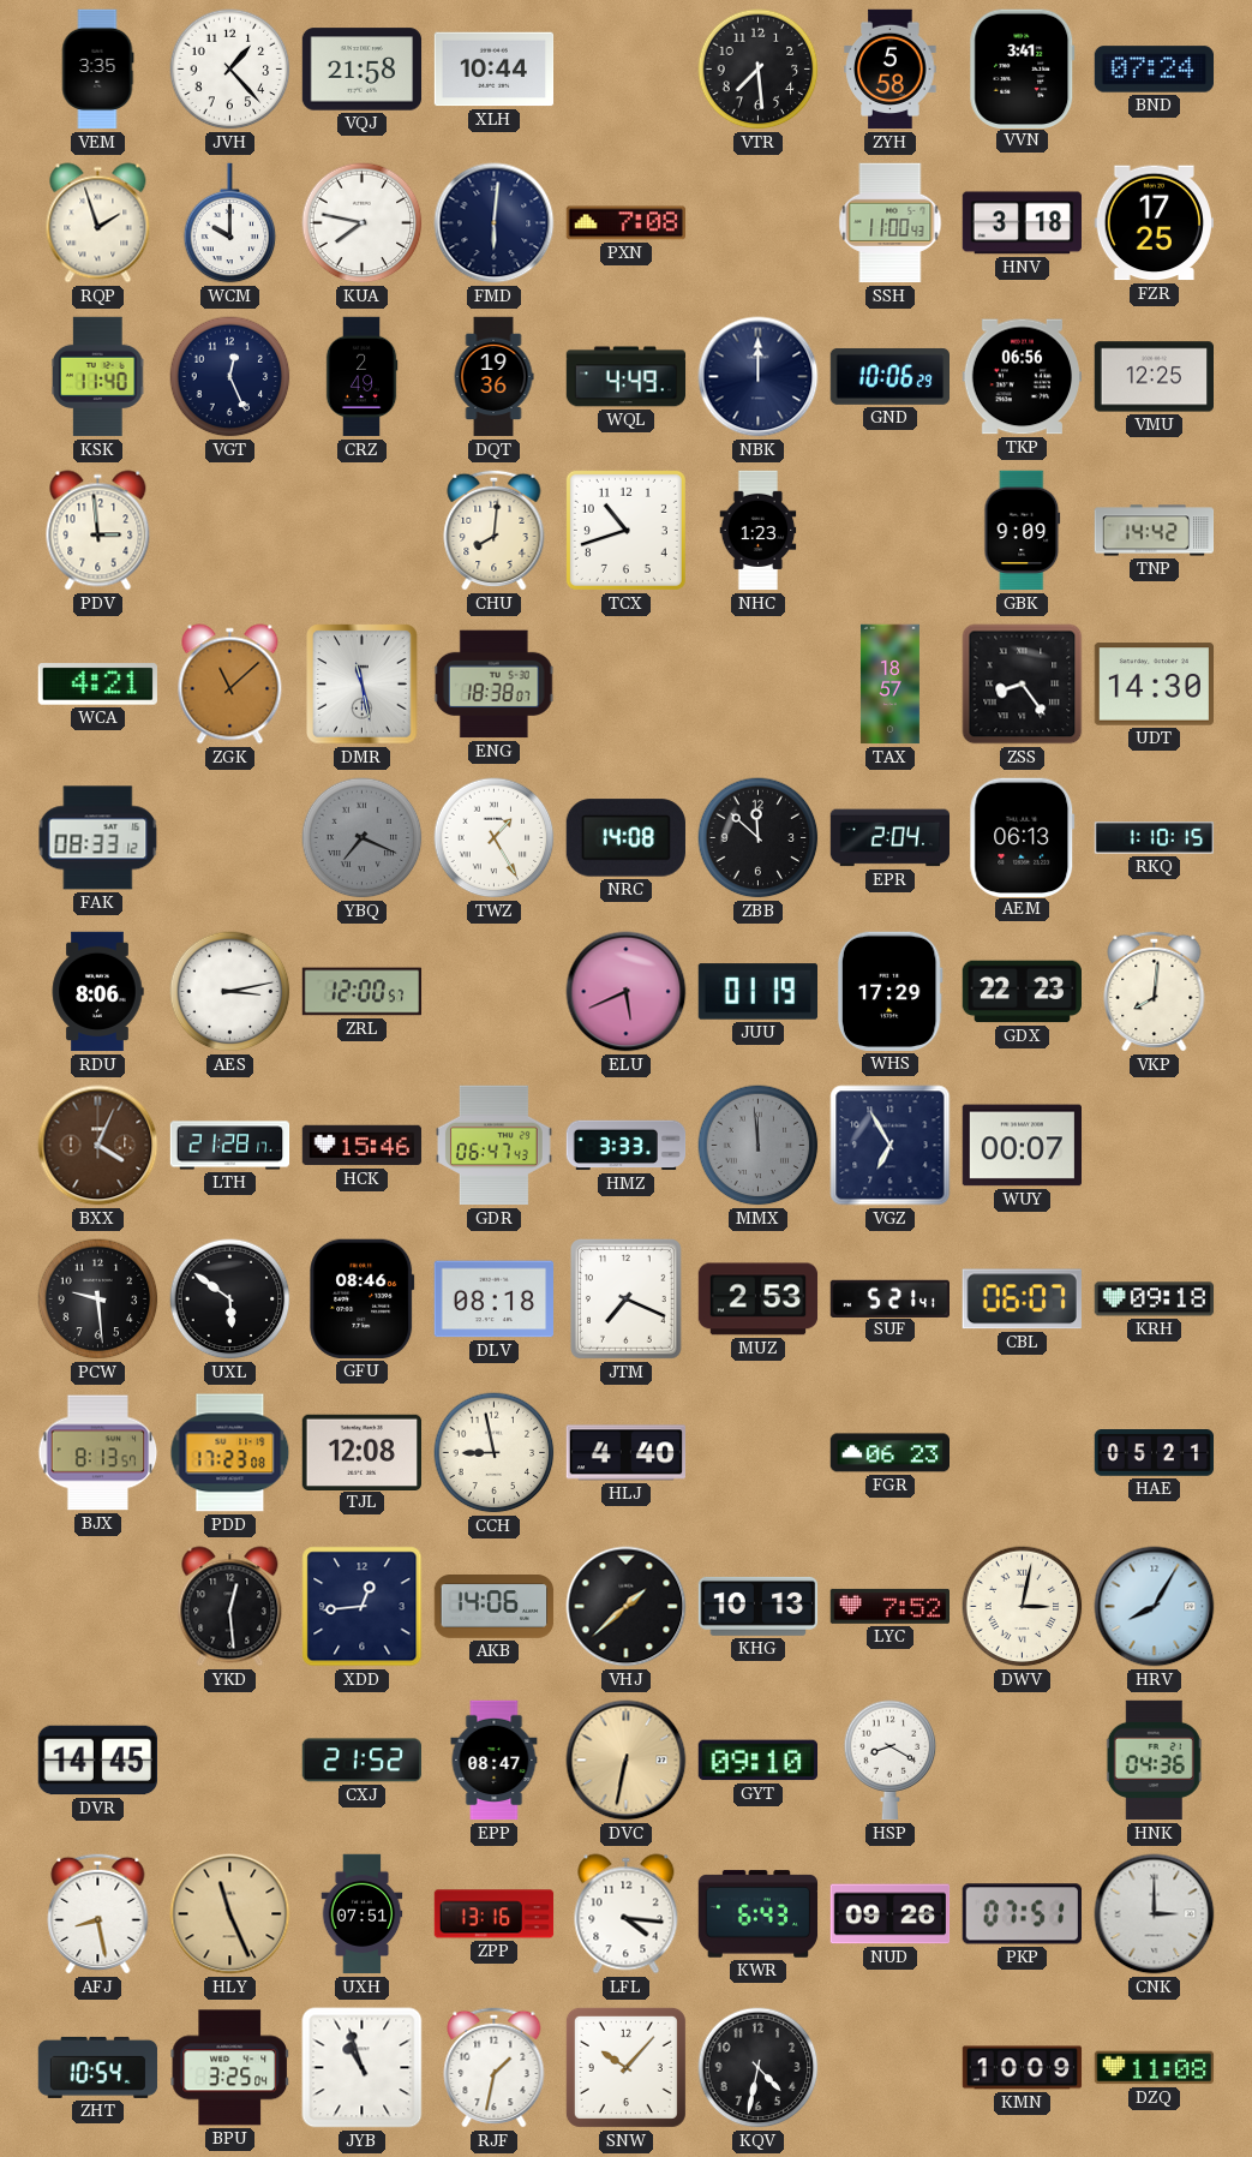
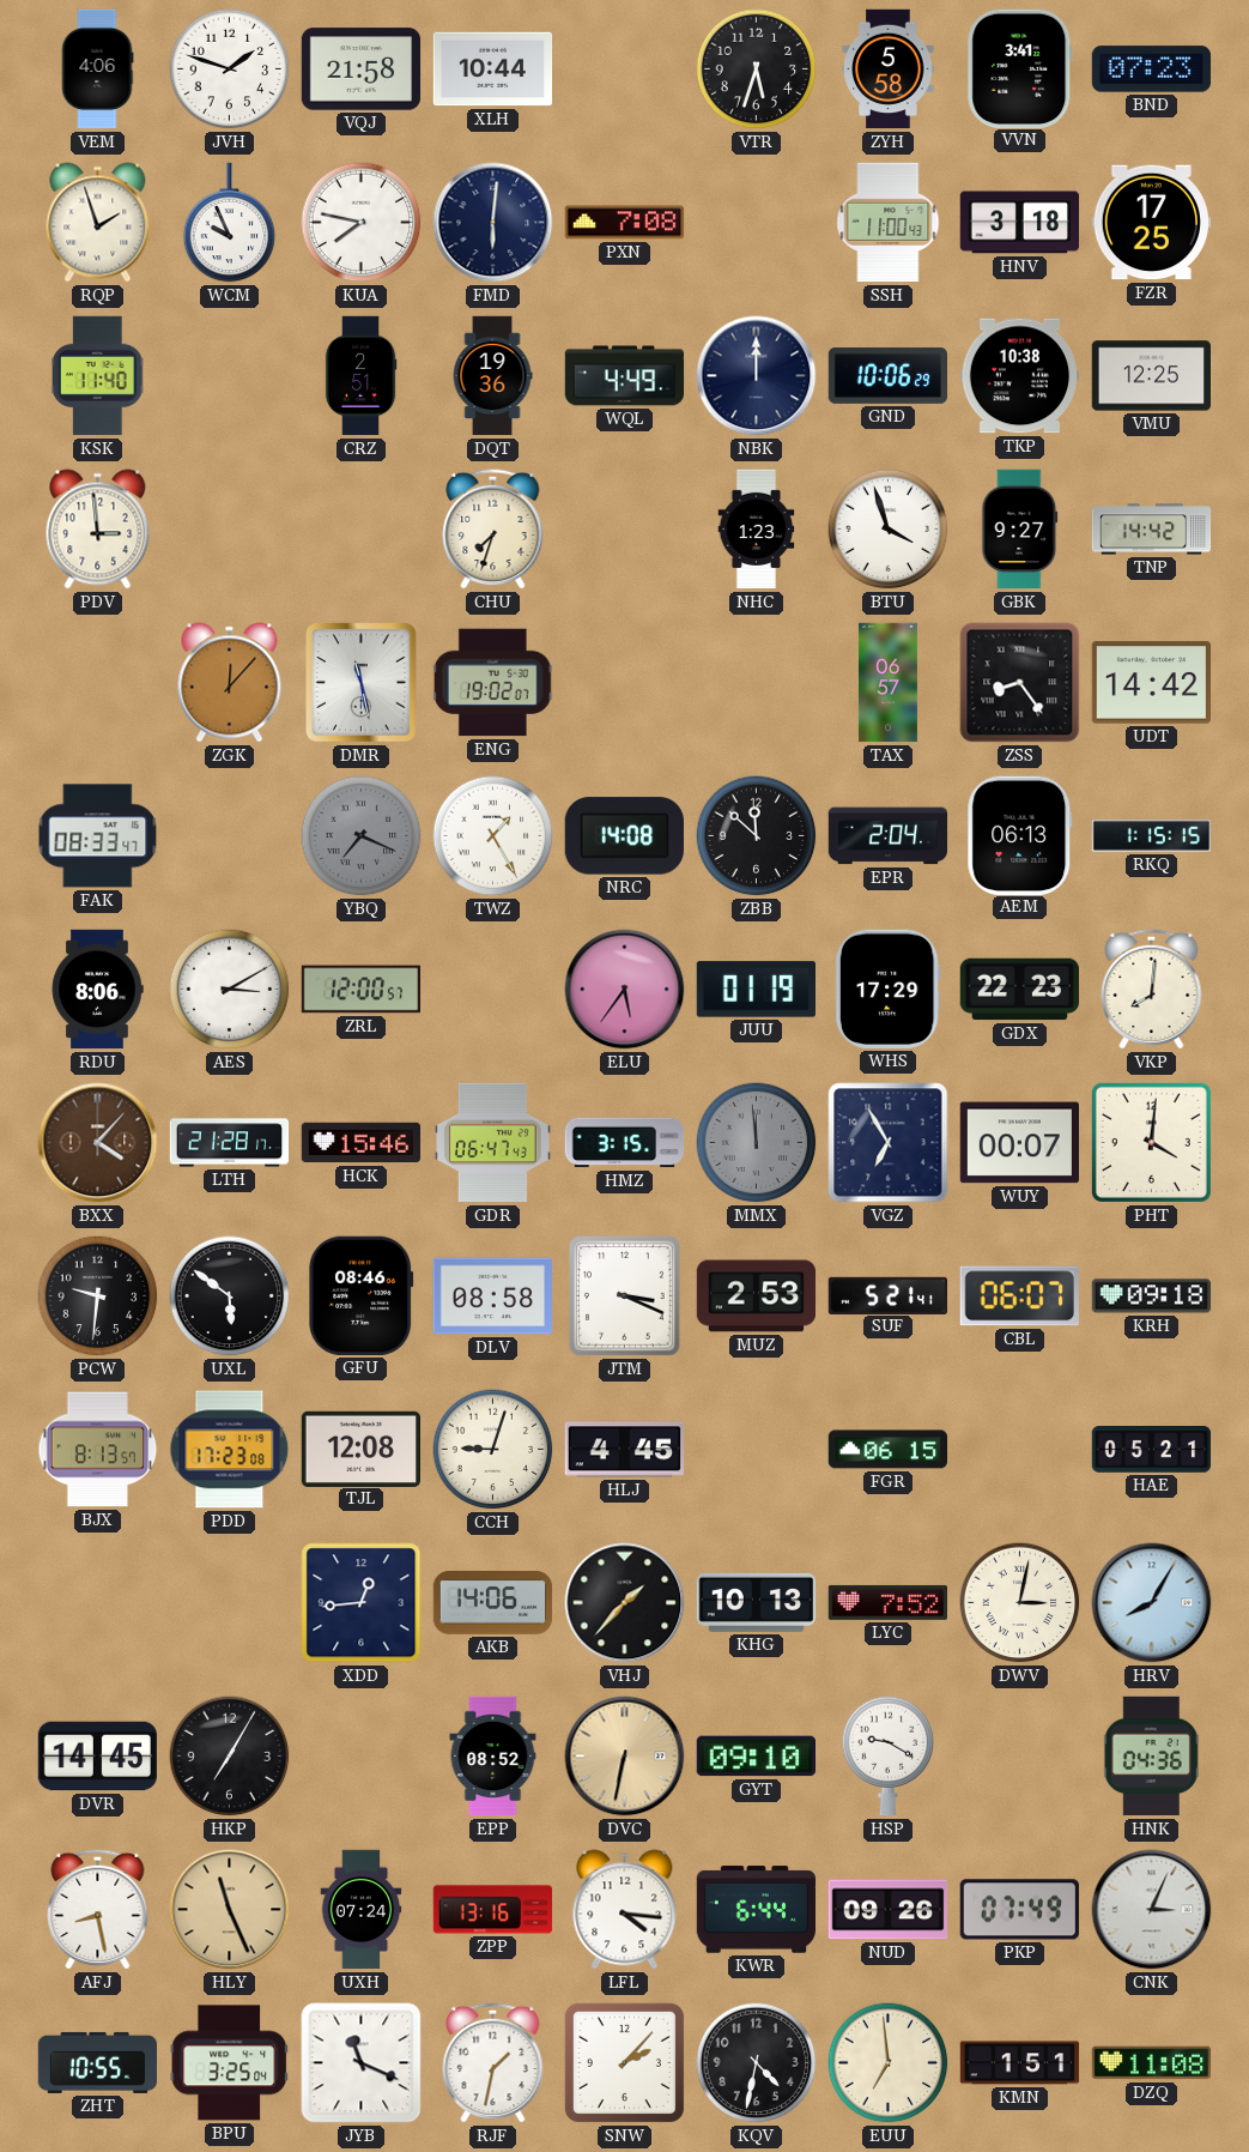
VEM: 3:35 -> 4:06 (97, 69)
JVH: 1:23 -> 1:48 (230, 69)
VTR: 7:29 -> 5:33 (757, 69)
BND: 07:24 -> 07:23 (1152, 69)
WCM: 10:00 -> 9:56 (230, 223)
VGT: 12:26 -> none (230, 377)
CRZ: 2:49 -> 2:51 (360, 376)
TKP: 06:56 -> 10:38 (1019, 376)
CHU: 8:01 -> 7:33 (493, 528)
TCX: 10:42 -> none (625, 530)
BTU: none -> 3:57 (889, 530)
GBK: 9:09 -> 9:27 (1020, 530)
WCA: 4:21 -> none (97, 685)
ZGK: 11:08 -> 12:07 (230, 683)
ENG: 18:38 -> 19:02 (492, 683)
TAX: 18:57 -> 06:57 (887, 683)
UDT: 14:30 -> 14:42 (1151, 683)
FAK: 08:33:12 -> 08:33:47 (98, 836)
RKQ: 1:10 -> 1:15 (1152, 836)
AES: 3:13 -> 3:10 (230, 990)
ELU: 5:41 -> 5:36 (625, 990)
BXX: 4:04 -> 4:07 (98, 1143)
HMZ: 3:33 -> 3:15 (625, 1143)
PHT: none -> 4:01 (1151, 1142)
PCW: 9:29 -> 9:31 (98, 1296)
DLV: 08:18 -> 08:58 (493, 1296)
JTM: 7:19 -> 3:19 (624, 1296)
CCH: 8:58 -> 9:03 (493, 1450)
HLJ: 4:40 -> 4:45 (624, 1450)
FGR: 06:23 -> 06:15 (889, 1450)
YKD: 12:29 -> none (230, 1607)
VHJ: 1:38 -> 1:37 (625, 1603)
HKP: none -> 7:05 (230, 1757)
CXJ: 21:52 -> none (361, 1761)
EPP: 08:47 -> 08:52 (493, 1757)
HSP: 8:20 -> 9:20 (889, 1757)
UXH: 07:51 -> 07:24 (362, 1910)
KWR: 6:43 -> 6:44 (757, 1910)
PKP: 07:51 -> 07:49 (1019, 1910)
CNK: 3:00 -> 3:04 (1152, 1910)
ZHT: 10:54 -> 10:55 (98, 2062)
JYB: 10:57 -> 11:19 (362, 2063)
SNW: 10:07 -> 2:07 (624, 2062)
EUU: none -> 6:59 (889, 2063)
KMN: 10:09 -> 1:51 (1020, 2063)
